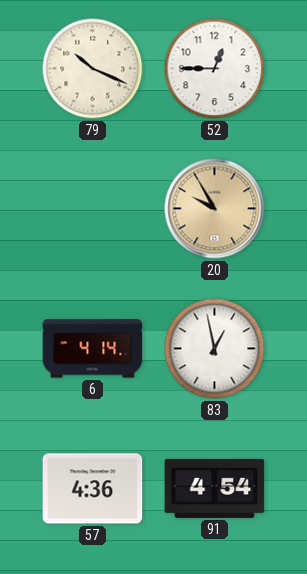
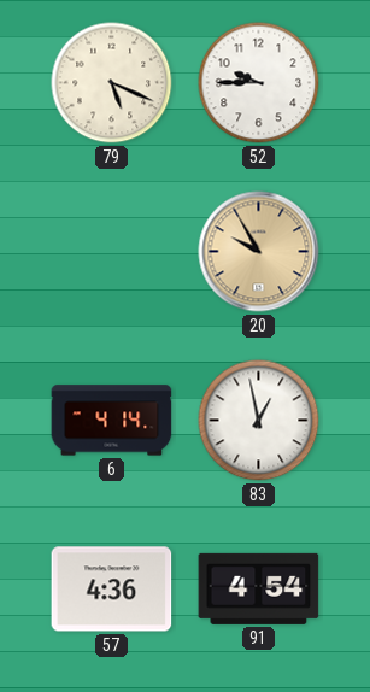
79: 10:19 -> 5:19 (112, 83)
52: 12:45 -> 9:45 (259, 83)
